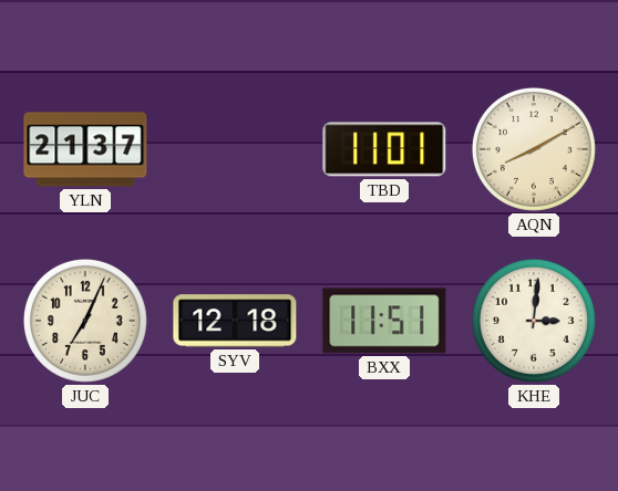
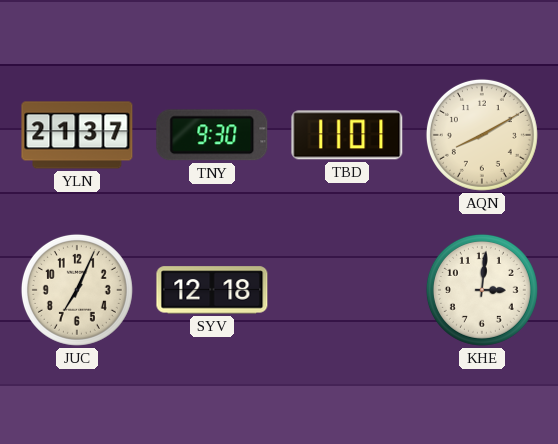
TNY: none -> 9:30 (212, 135)
BXX: 11:51 -> none (384, 321)
